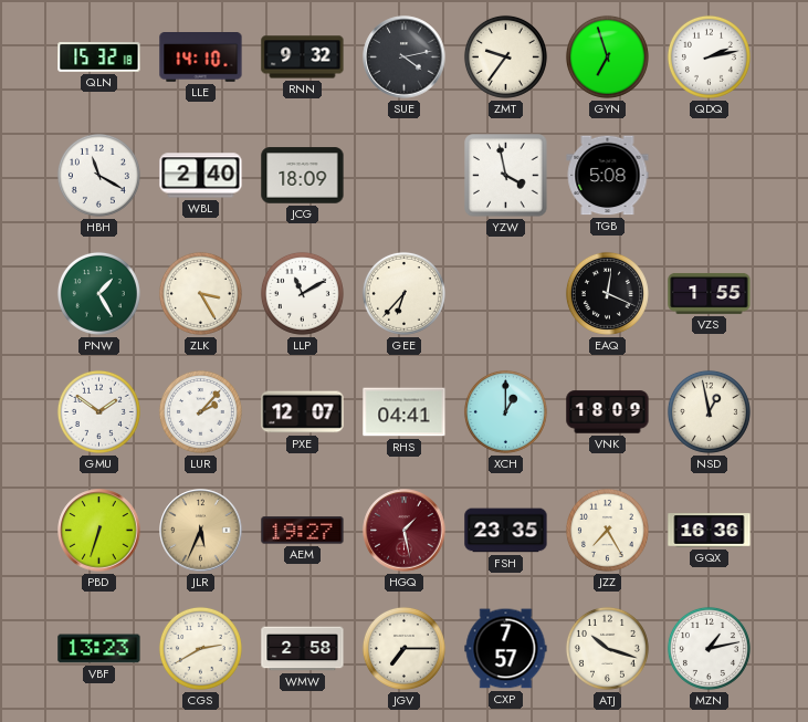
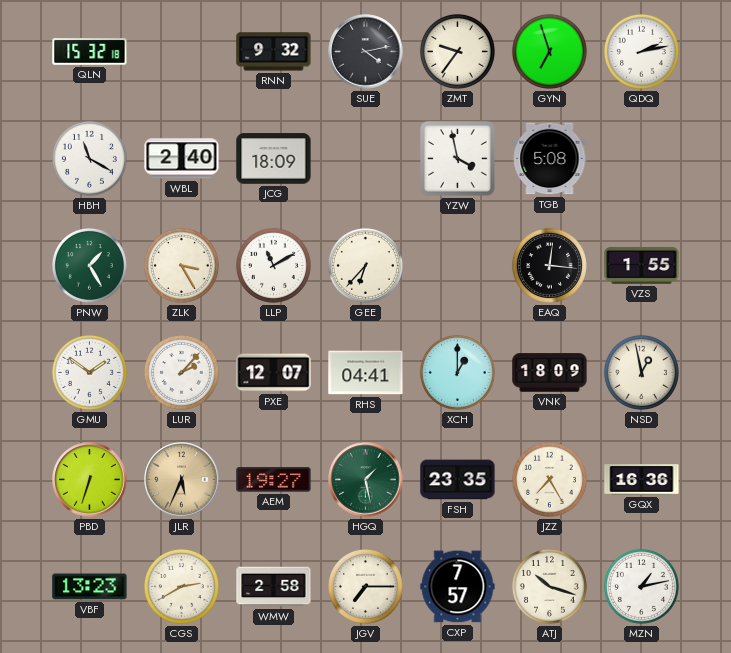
LLE: 14:10 -> none (201, 57)
EAQ: 12:19 -> 12:16 (549, 265)
HGQ dial: burgundy -> green (366, 480)
